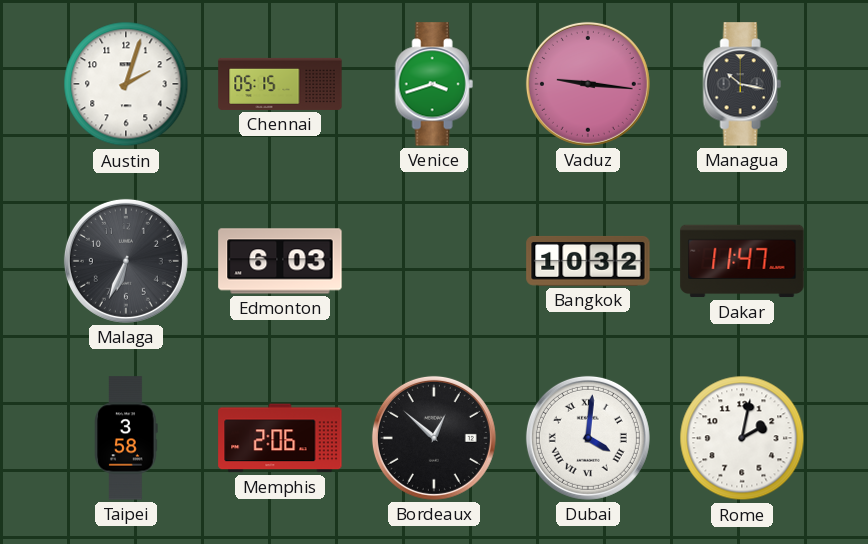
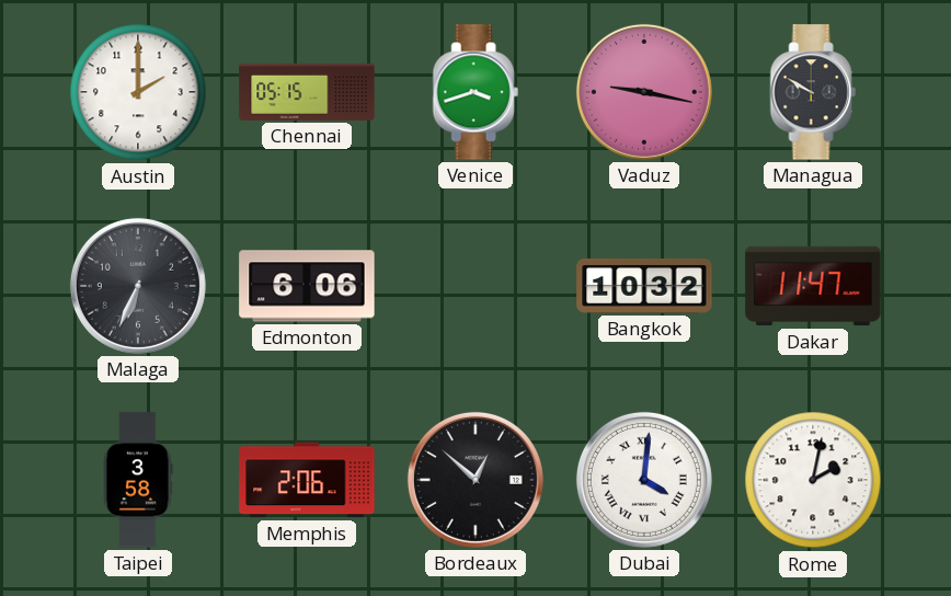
Austin: 2:03 -> 2:00 (138, 92)
Vaduz: 9:16 -> 9:17 (644, 92)
Managua: 10:17 -> 9:50 (813, 92)
Edmonton: 6:03 -> 6:06 (307, 286)
